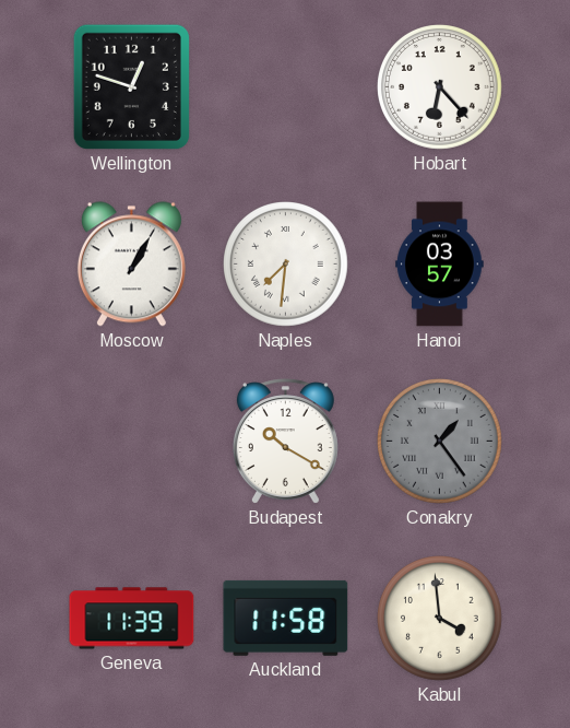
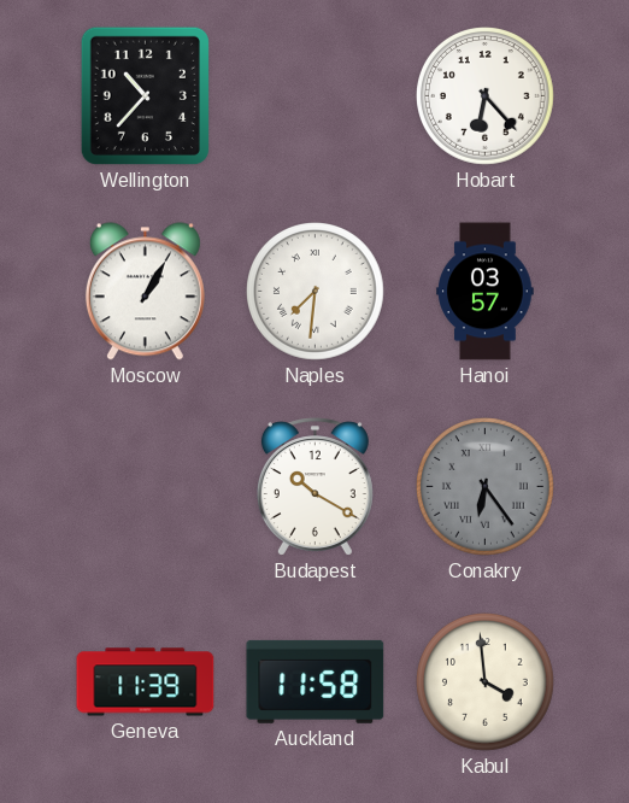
Wellington: 12:48 -> 10:37 (145, 95)
Conakry: 1:24 -> 6:24 (486, 487)
